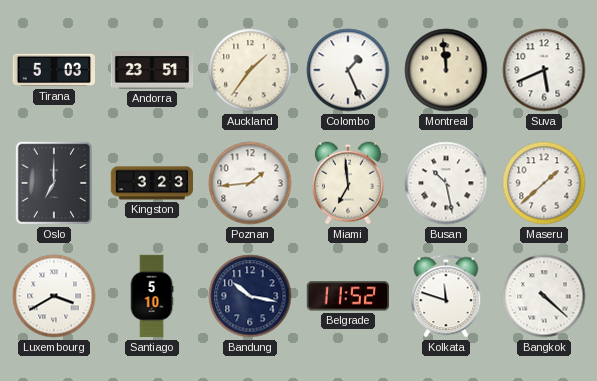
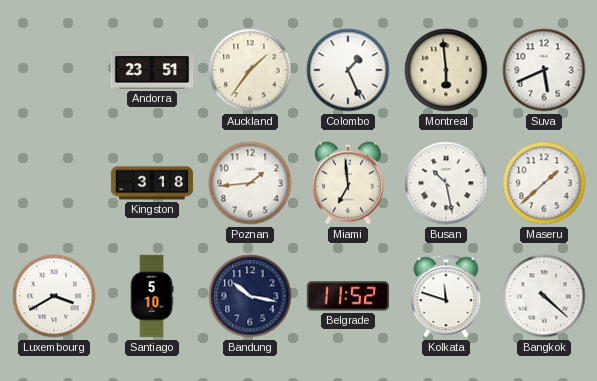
Tirana: 5:03 -> none (54, 70)
Montreal: 11:59 -> 5:59 (446, 70)
Oslo: 7:00 -> none (54, 183)
Kingston: 3:23 -> 3:18 (152, 183)
